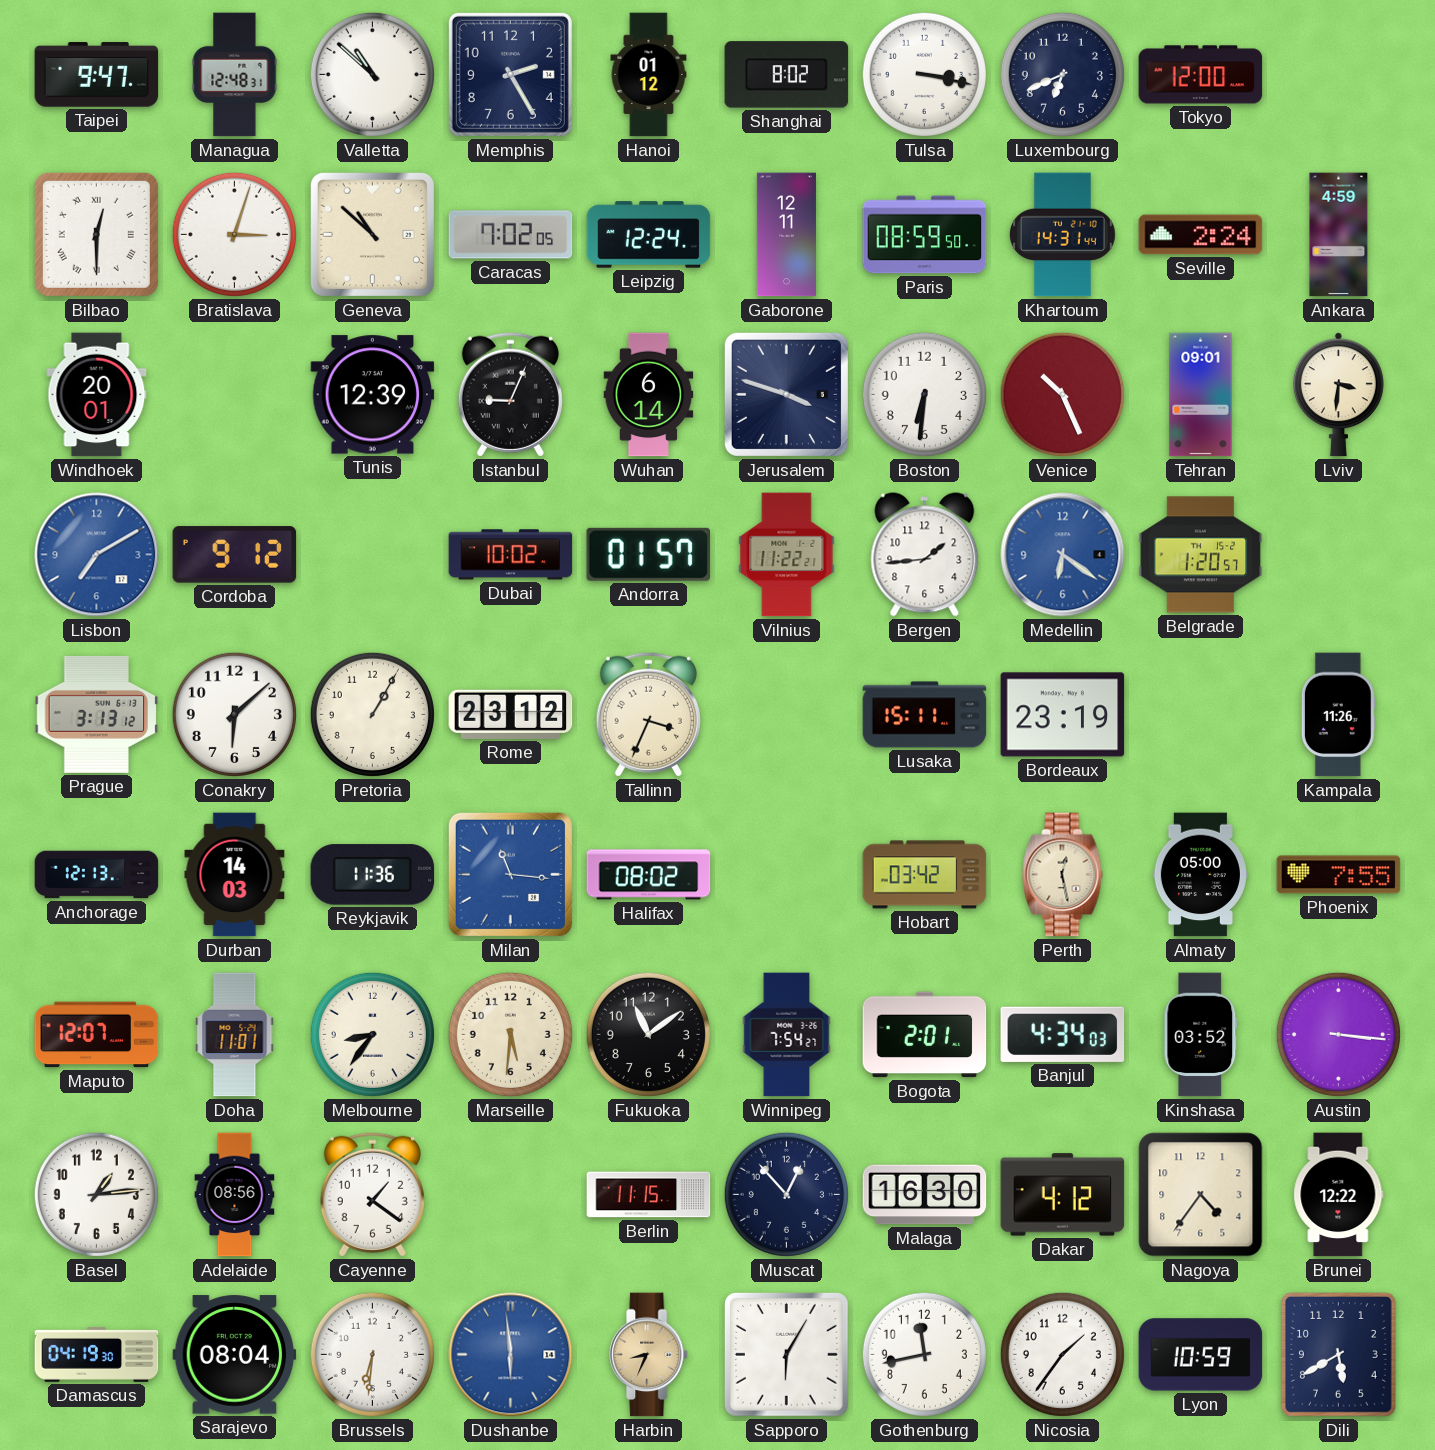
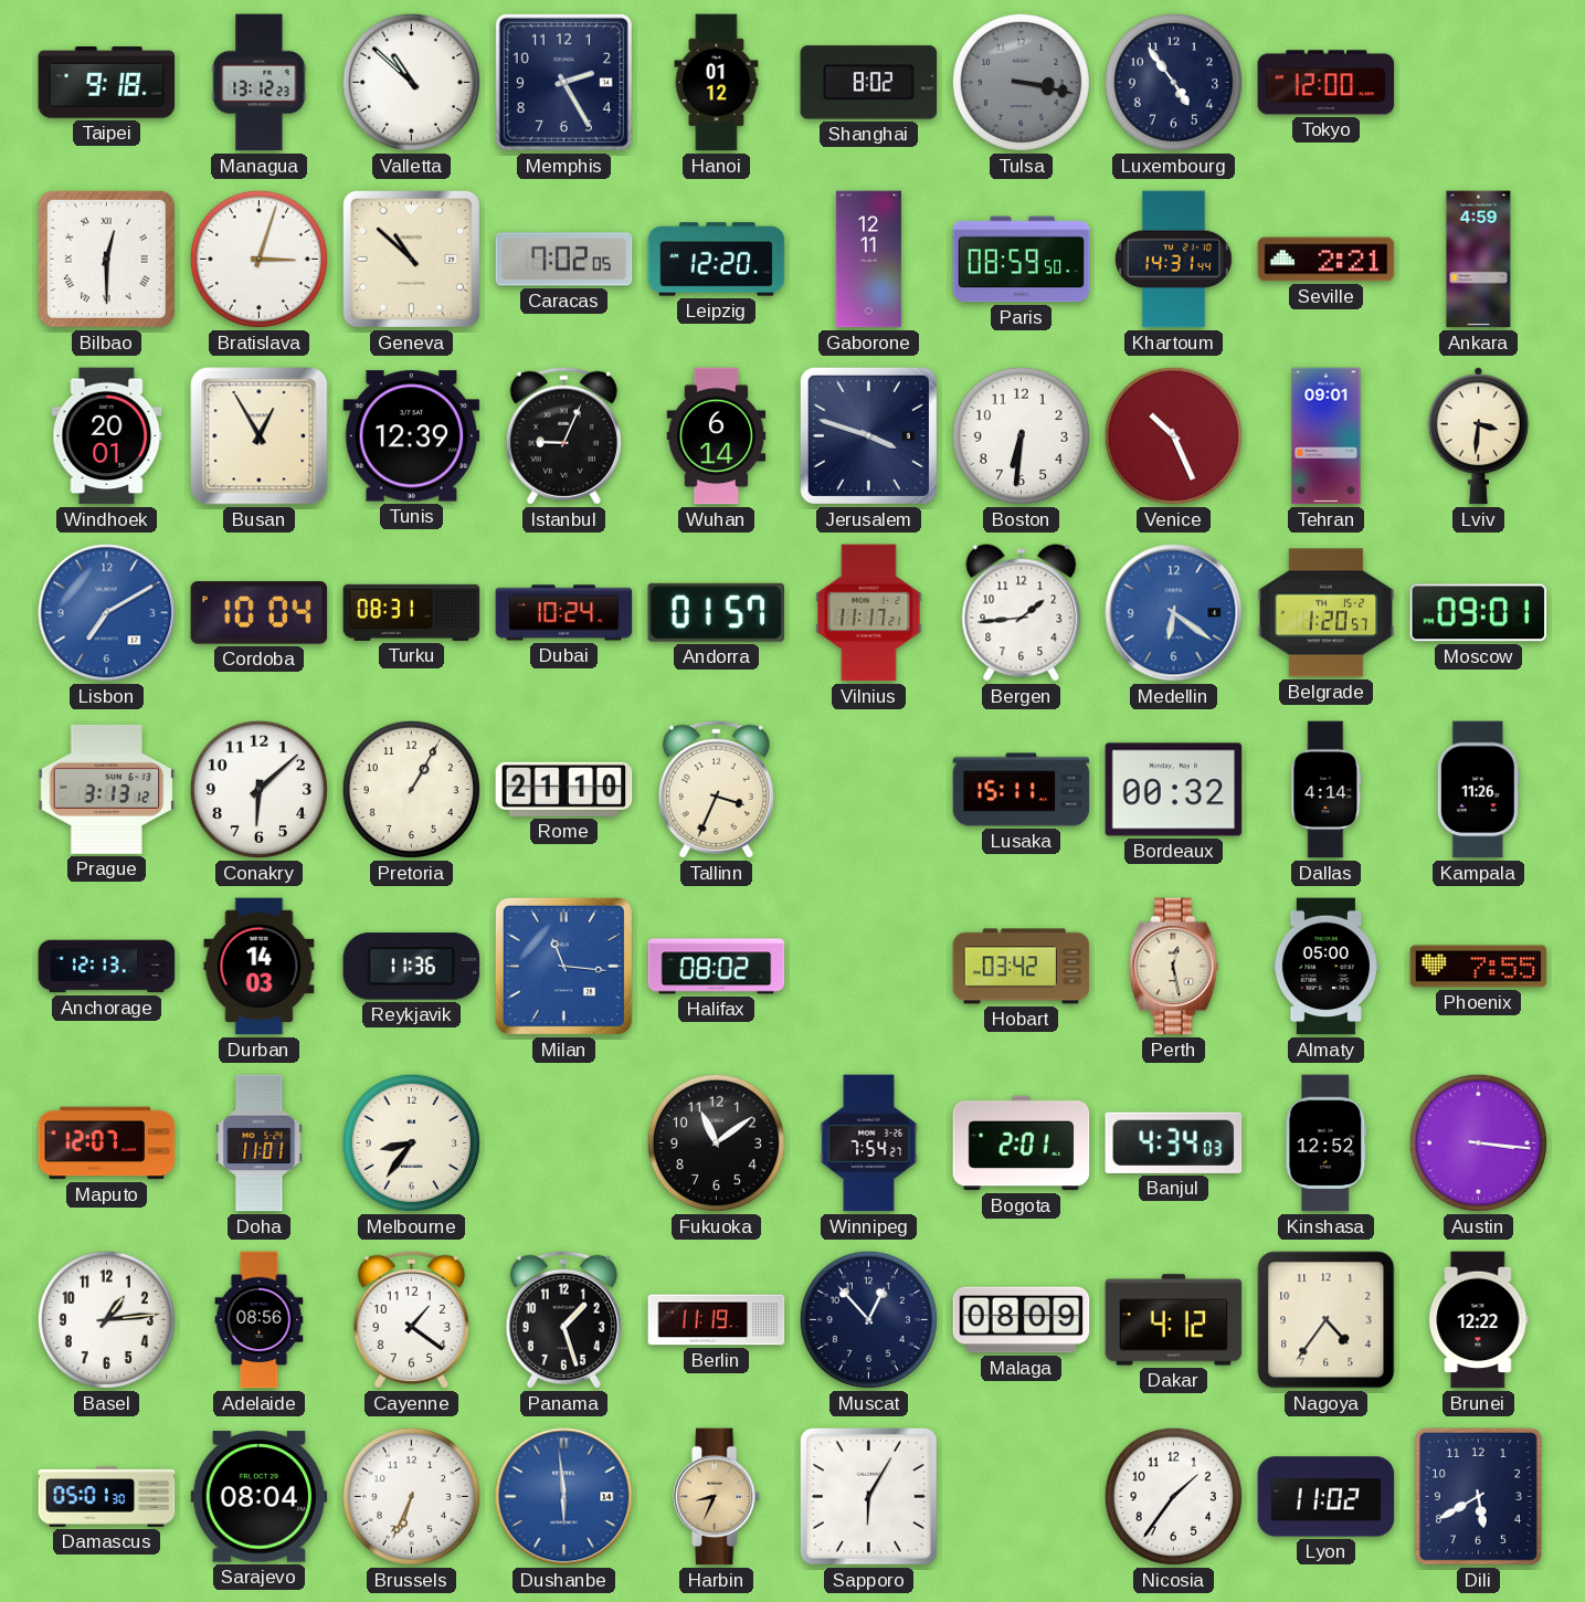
Taipei: 9:47 -> 9:18 (107, 83)
Managua: 12:48 -> 13:12 (260, 83)
Tulsa dial: white -> grey (1021, 82)
Luxembourg: 6:41 -> 4:54 (1173, 82)
Leipzig: 12:24 -> 12:20 (717, 260)
Seville: 2:24 -> 2:21 (1327, 260)
Busan: none -> 12:55 (260, 436)
Cordoba: 9:12 -> 10:04 (260, 613)
Turku: none -> 08:31 (412, 612)
Dubai: 10:02 -> 10:24 (564, 613)
Vilnius: 11:22 -> 11:17 (869, 613)
Moscow: none -> 09:01 (1479, 613)
Rome: 23:12 -> 21:10 (564, 789)
Bordeaux: 23:19 -> 00:32 (1174, 790)
Dallas: none -> 4:14 (1327, 790)
Marseille: 5:31 -> none (510, 1034)
Kinshasa: 03:52 -> 12:52 (1327, 1143)
Panama: none -> 1:27 (563, 1319)
Berlin: 11:15 -> 11:19 (717, 1320)
Malaga: 16:30 -> 08:09 (1022, 1320)
Damascus: 04:19 -> 05:01 (107, 1497)
Brussels: 6:31 -> 6:34 (411, 1496)
Gothenburg: 11:43 -> none (924, 1354)
Lyon: 10:59 -> 11:02 (1327, 1497)
